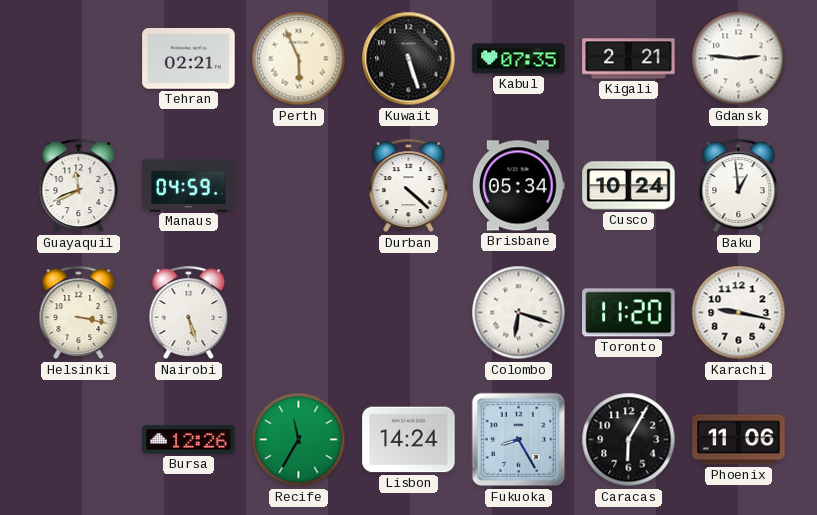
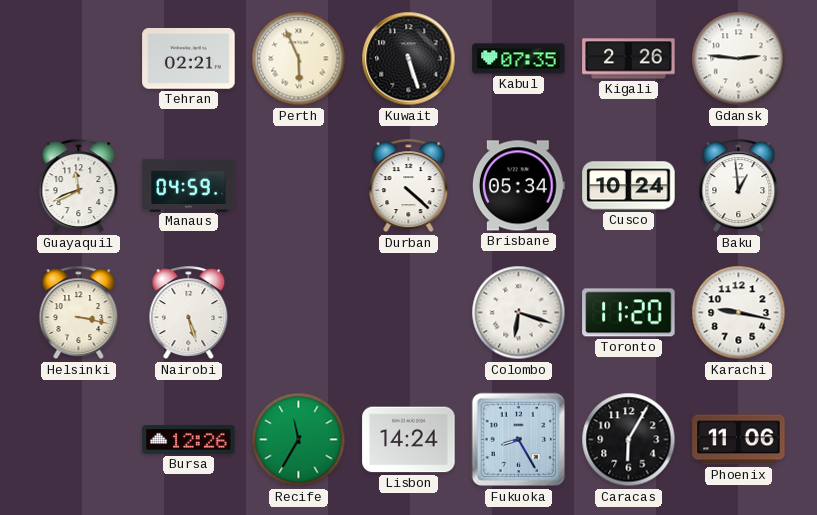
Kigali: 2:21 -> 2:26 (629, 59)
